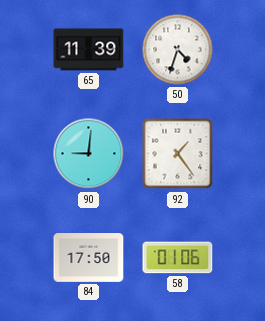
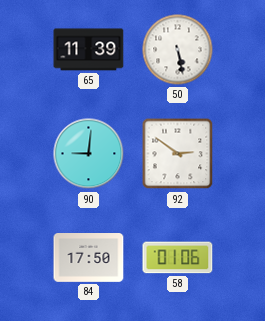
50: 4:33 -> 5:28 (178, 50)
92: 1:24 -> 2:51 (178, 154)
